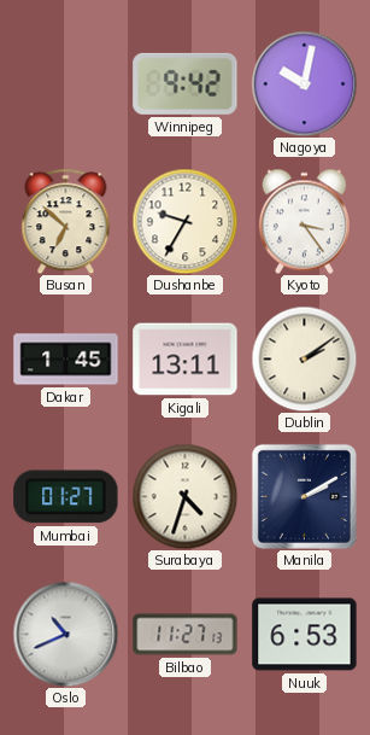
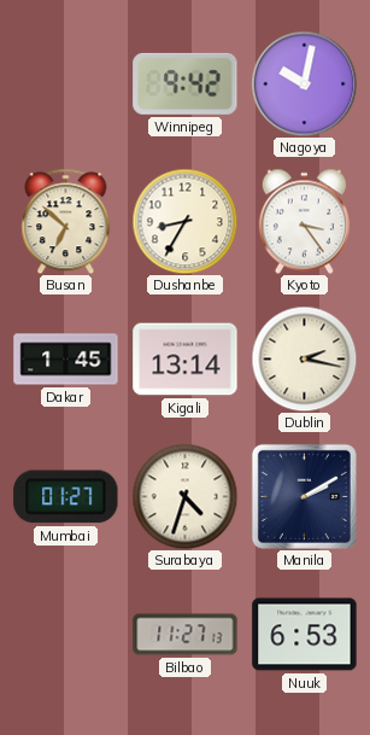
Dushanbe: 9:35 -> 8:35 (184, 221)
Kigali: 13:11 -> 13:14 (186, 360)
Dublin: 2:09 -> 2:17 (304, 358)
Oslo: 10:41 -> none (65, 634)
